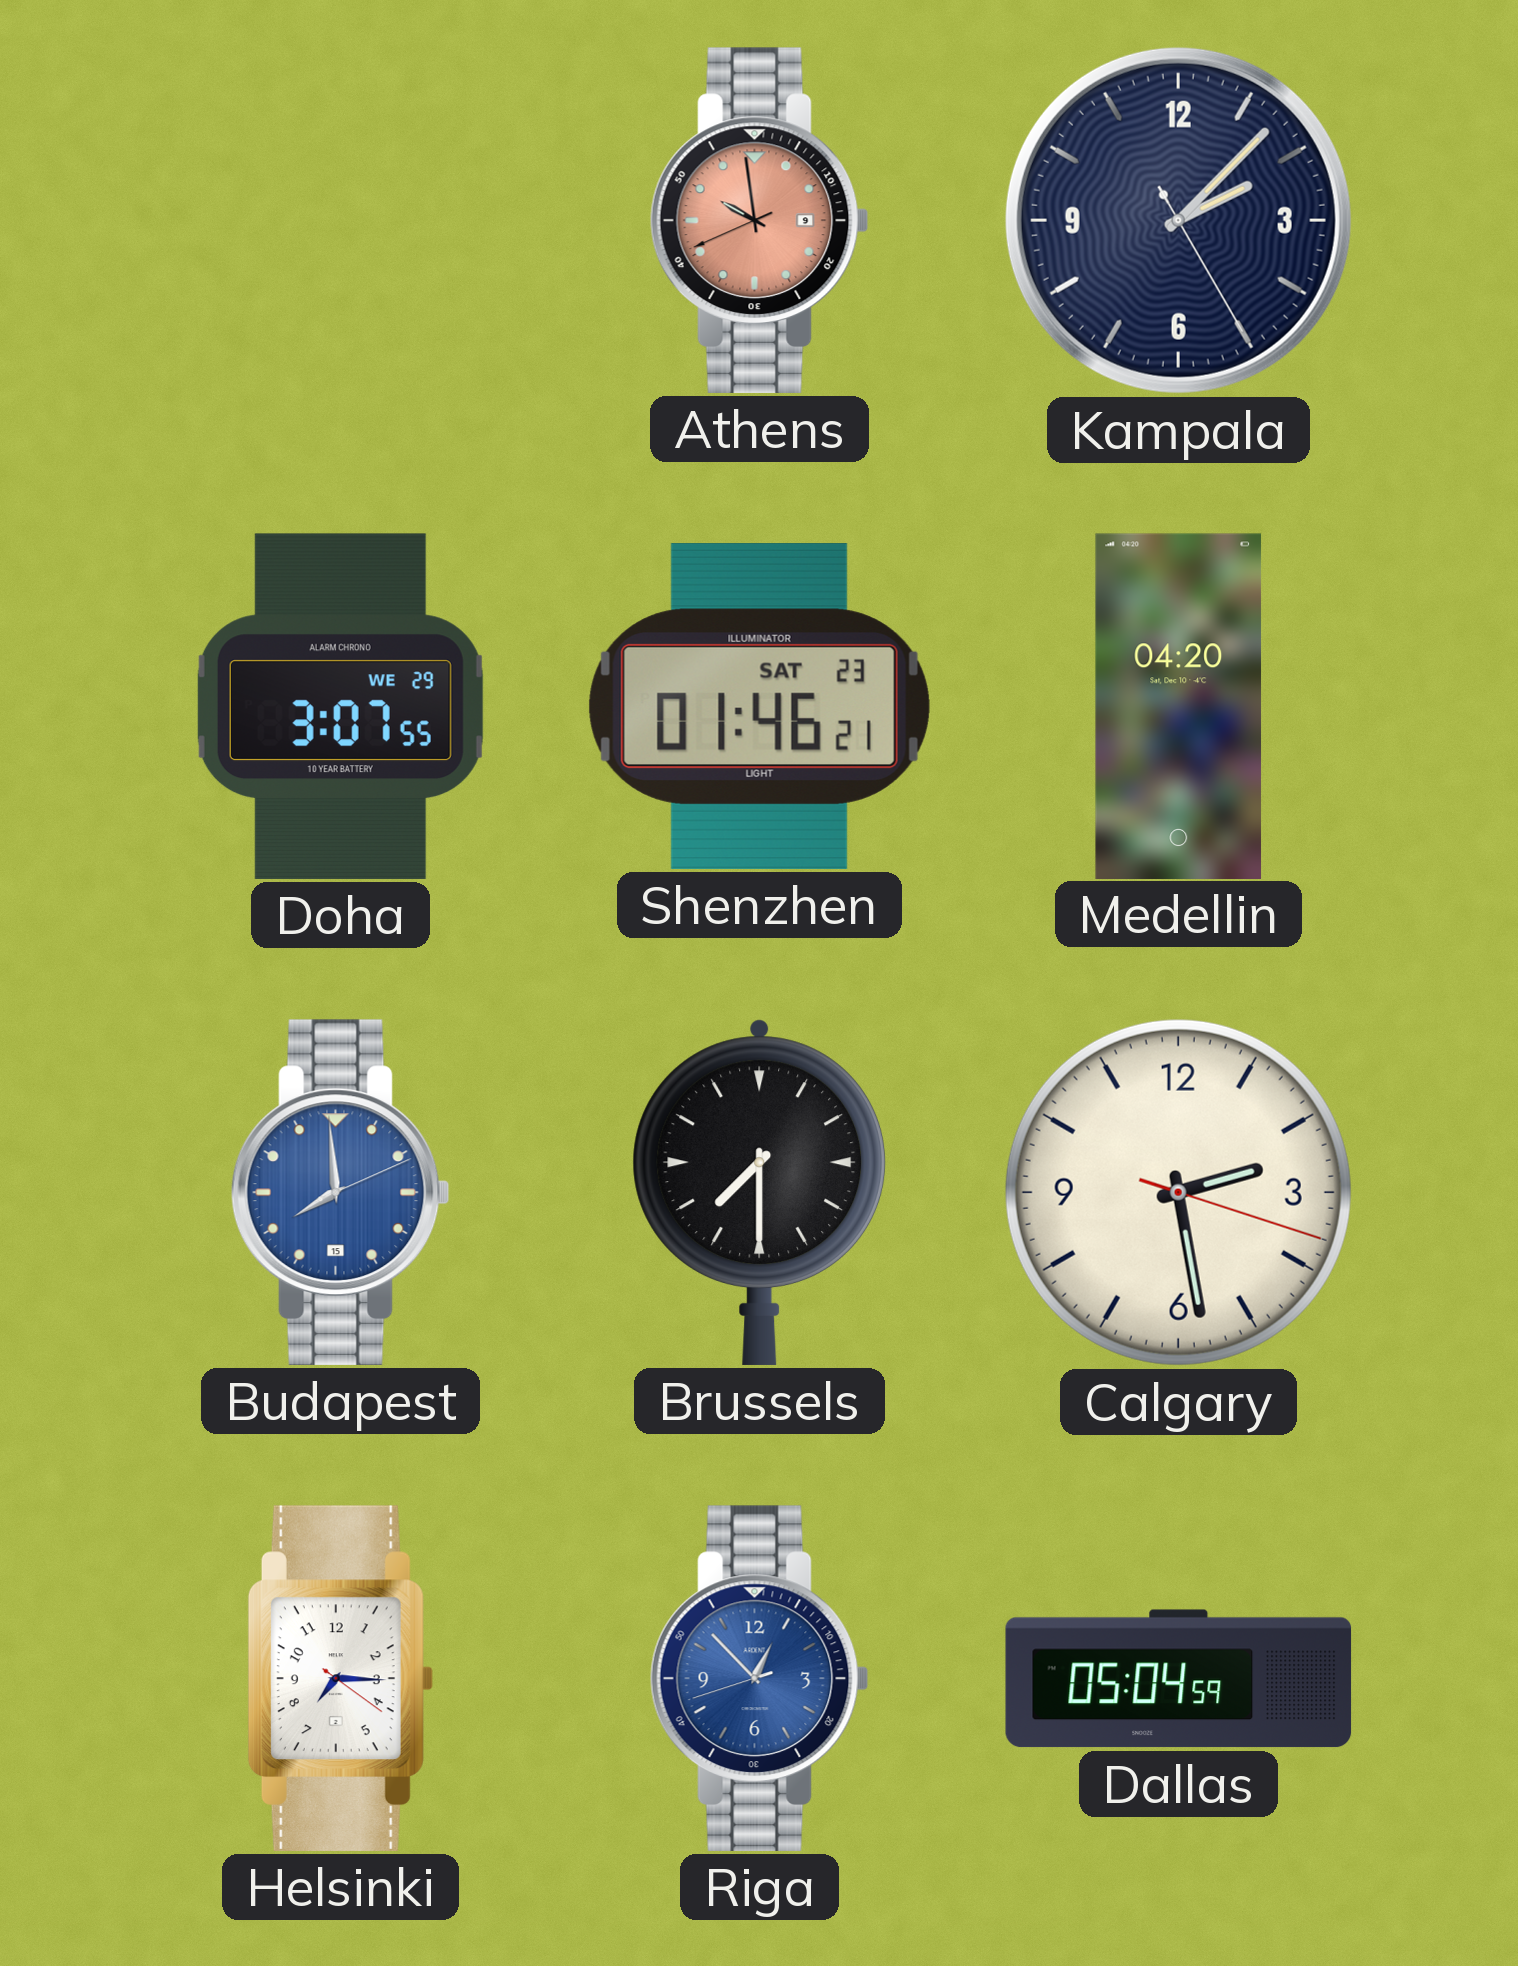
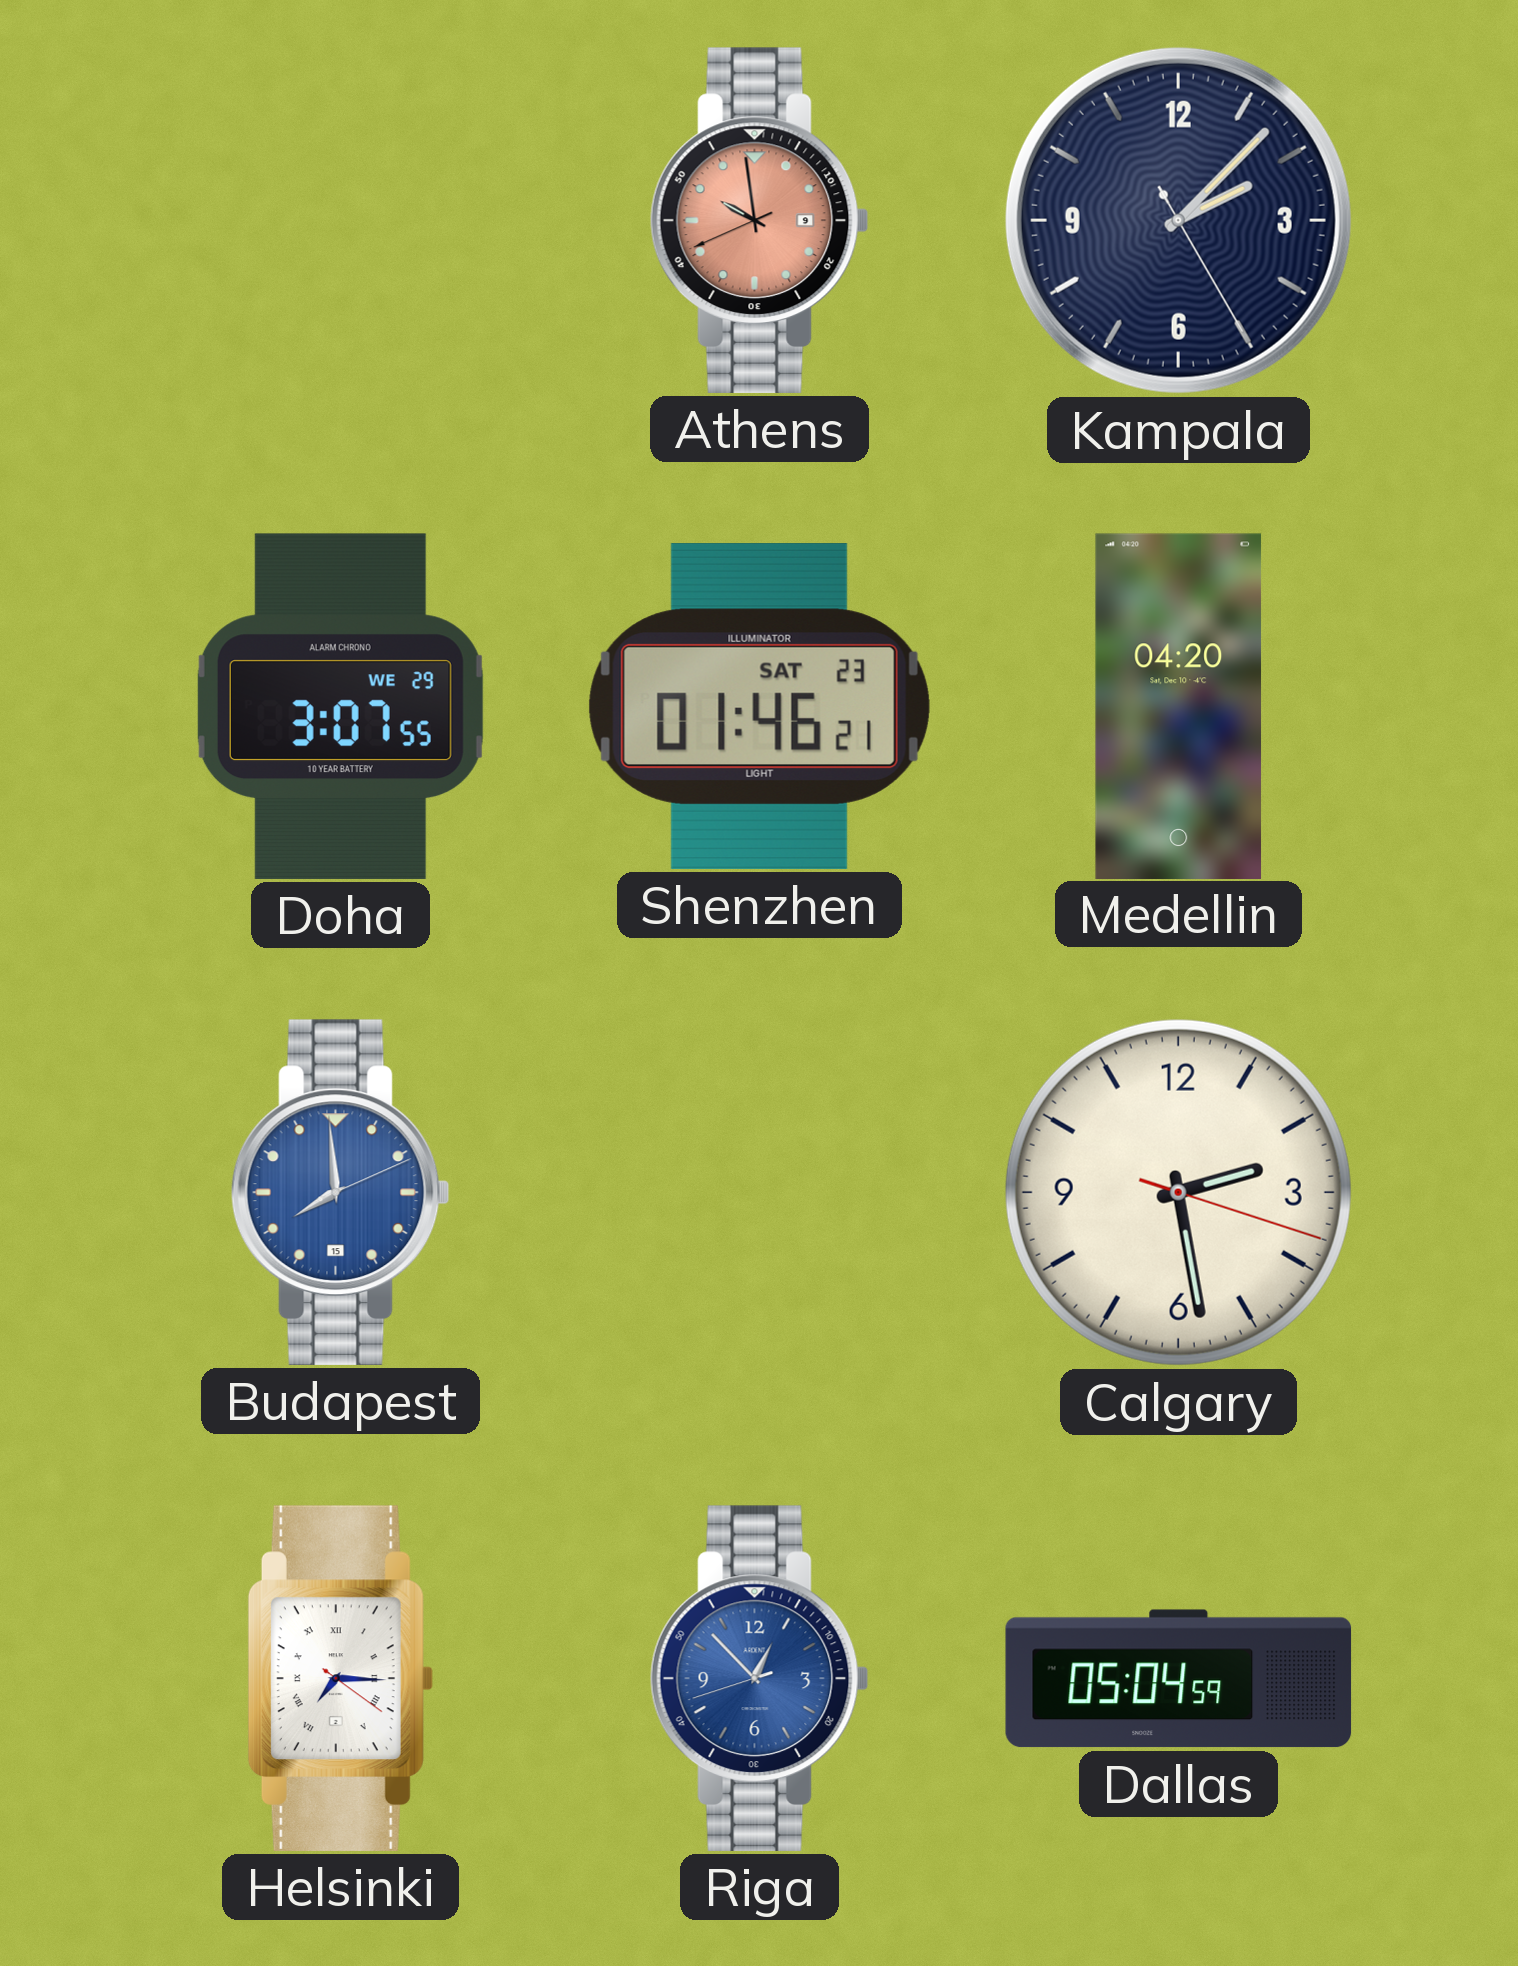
Brussels: 7:30 -> none (760, 1192)
Helsinki numerals: Arabic -> Roman (340, 1678)
